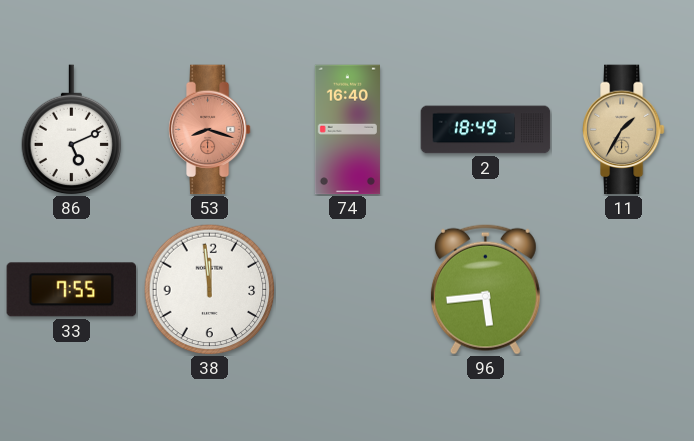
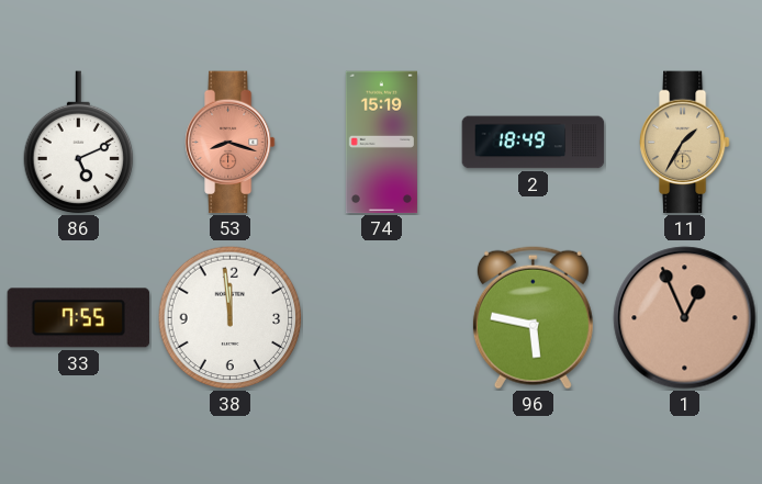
74: 16:40 -> 15:19 (381, 143)
96: 5:44 -> 5:47 (533, 317)
1: none -> 12:56 (685, 318)
